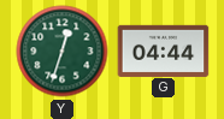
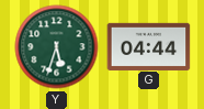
Y: 12:33 -> 5:33 (57, 47)
